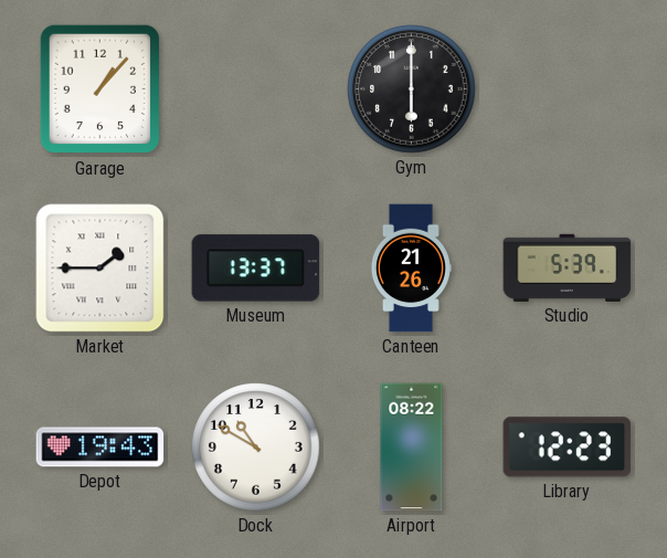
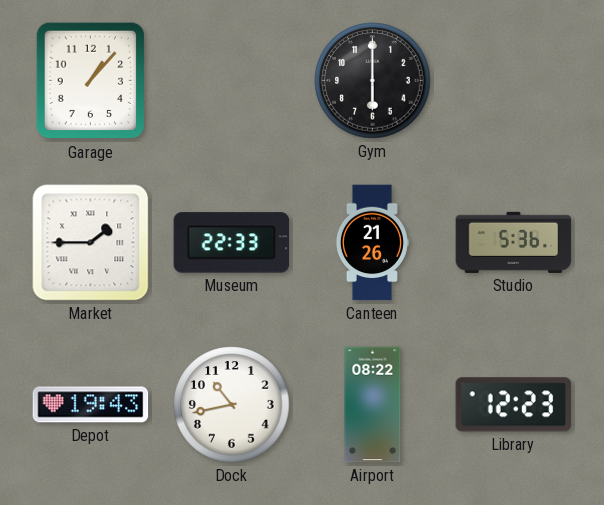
Museum: 13:37 -> 22:33 (232, 243)
Studio: 5:39 -> 5:36 (514, 242)
Dock: 10:50 -> 10:43 (232, 405)
